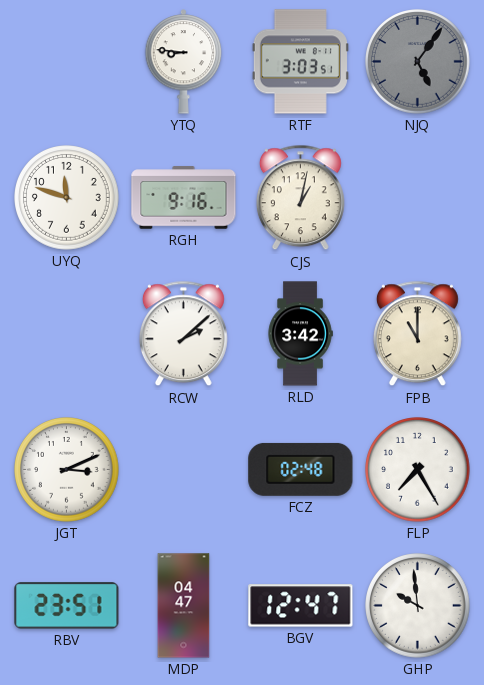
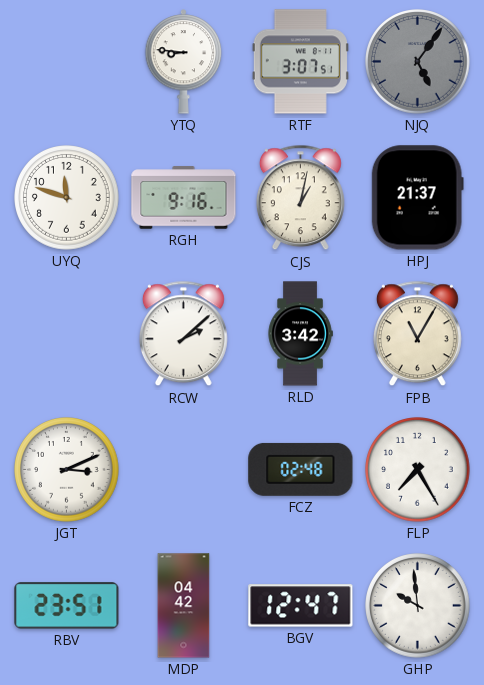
RTF: 3:03 -> 3:07 (300, 62)
HPJ: none -> 21:37 (417, 198)
FPB: 11:00 -> 11:05 (417, 334)
MDP: 04:47 -> 04:42 (184, 606)
